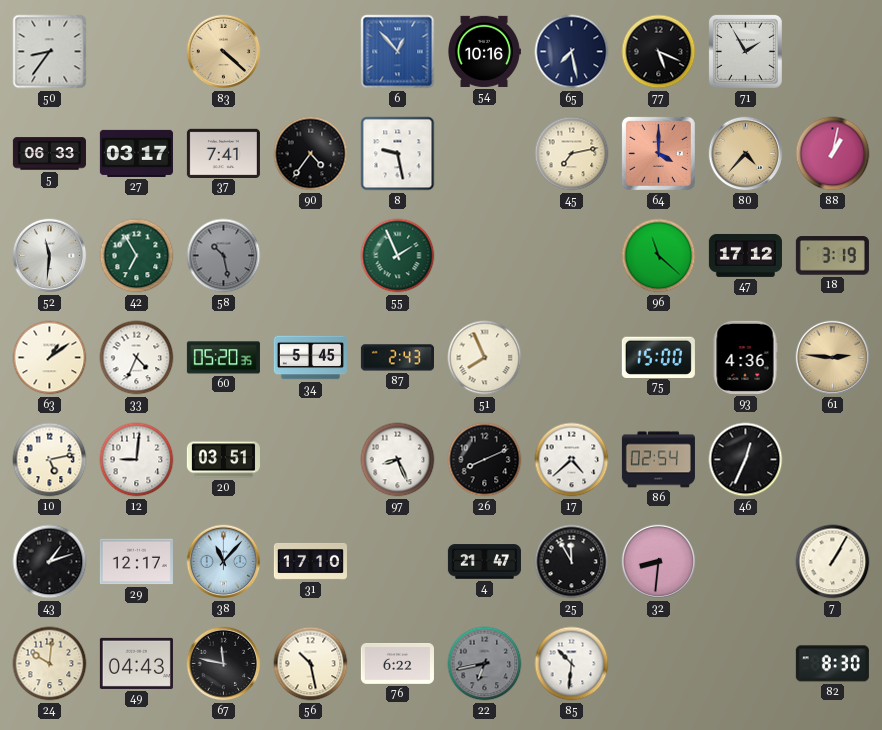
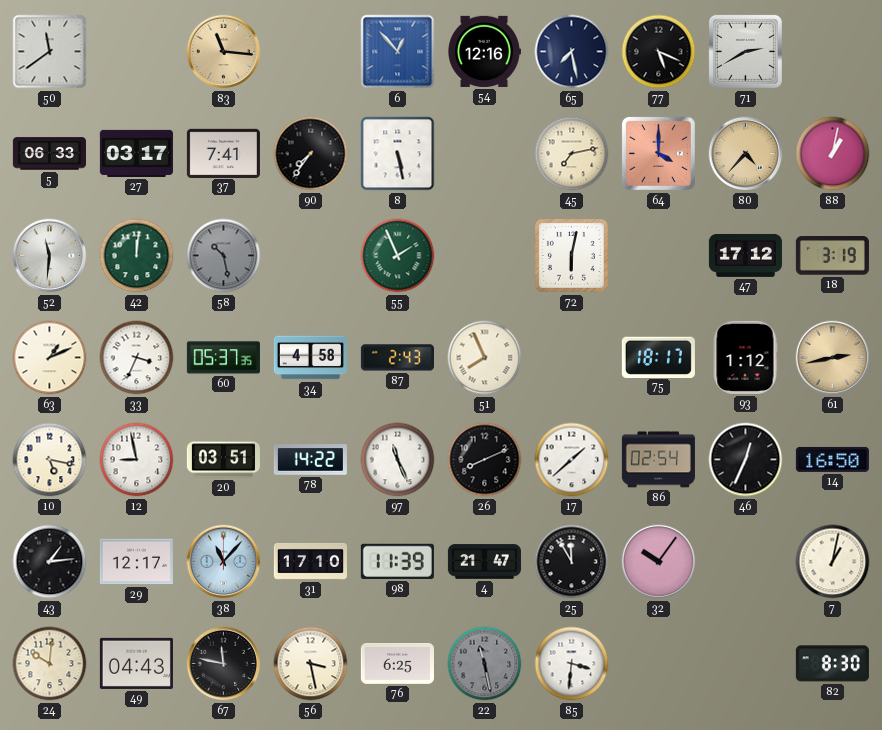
50: 8:36 -> 11:39 (50, 52)
83: 4:22 -> 11:16 (224, 52)
54: 10:16 -> 12:16 (485, 51)
71: 1:55 -> 2:40 (745, 51)
90: 4:36 -> 7:36 (311, 154)
8: 9:28 -> 5:28 (398, 154)
42: 6:55 -> 12:01 (137, 256)
72: none -> 6:02 (571, 255)
96: 11:22 -> none (659, 256)
63: 1:09 -> 1:11 (50, 358)
33: 4:34 -> 3:34 (137, 358)
60: 05:20 -> 05:37 (223, 358)
34: 5:45 -> 4:58 (310, 358)
75: 15:00 -> 18:17 (658, 357)
93: 4:36 -> 1:12 (745, 357)
61: 2:46 -> 2:43 (833, 358)
10: 5:13 -> 5:17 (50, 460)
12: 9:01 -> 8:58 (137, 460)
78: none -> 14:22 (310, 460)
97: 8:26 -> 11:26 (398, 460)
17: 4:38 -> 1:38 (572, 460)
14: none -> 16:50 (832, 459)
43: 1:12 -> 1:14 (50, 562)
98: none -> 11:39 (397, 561)
32: 8:31 -> 10:06 (659, 562)
7: 1:05 -> 1:02 (833, 562)
56: 10:28 -> 3:28 (311, 664)
76: 6:22 -> 6:25 (397, 664)
22: 6:43 -> 11:28 (485, 664)
85: 10:31 -> 3:31 (572, 664)
